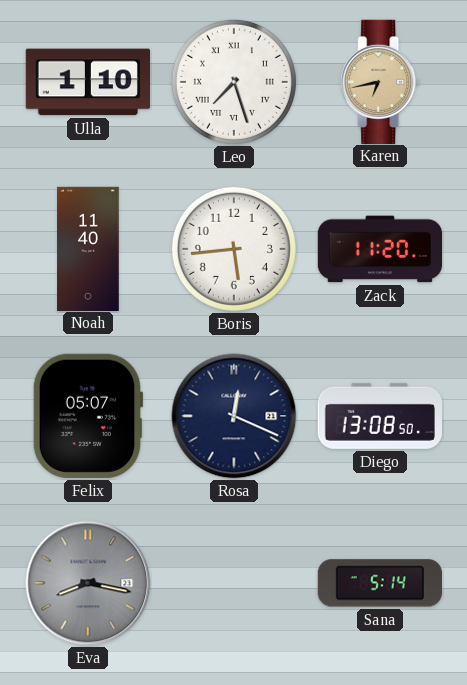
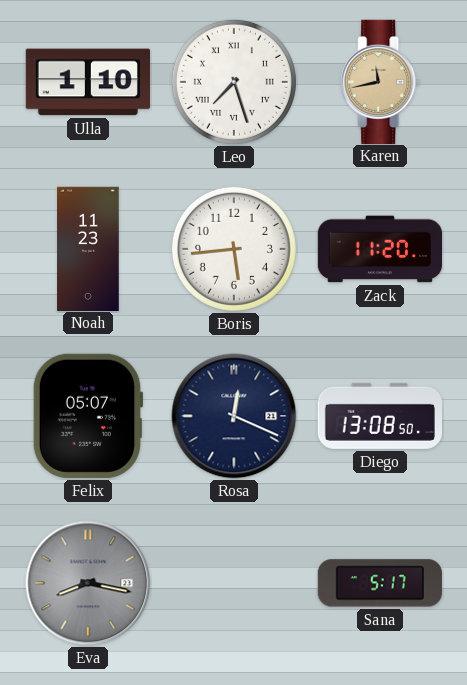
Karen: 6:43 -> 11:43 (380, 81)
Noah: 11:40 -> 11:23 (88, 248)
Sana: 5:14 -> 5:17 (380, 583)
